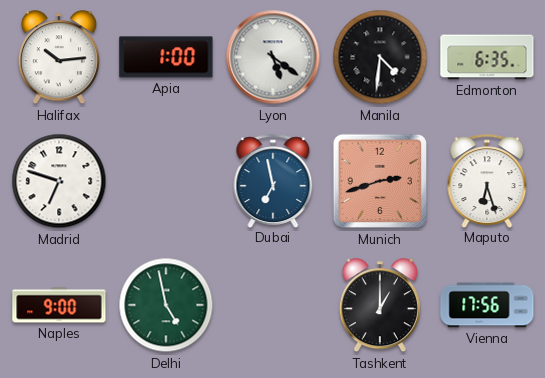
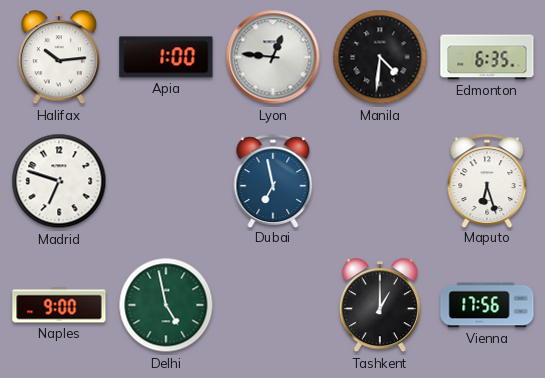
Lyon: 5:21 -> 12:46 (273, 57)
Munich: 2:42 -> none (380, 181)
